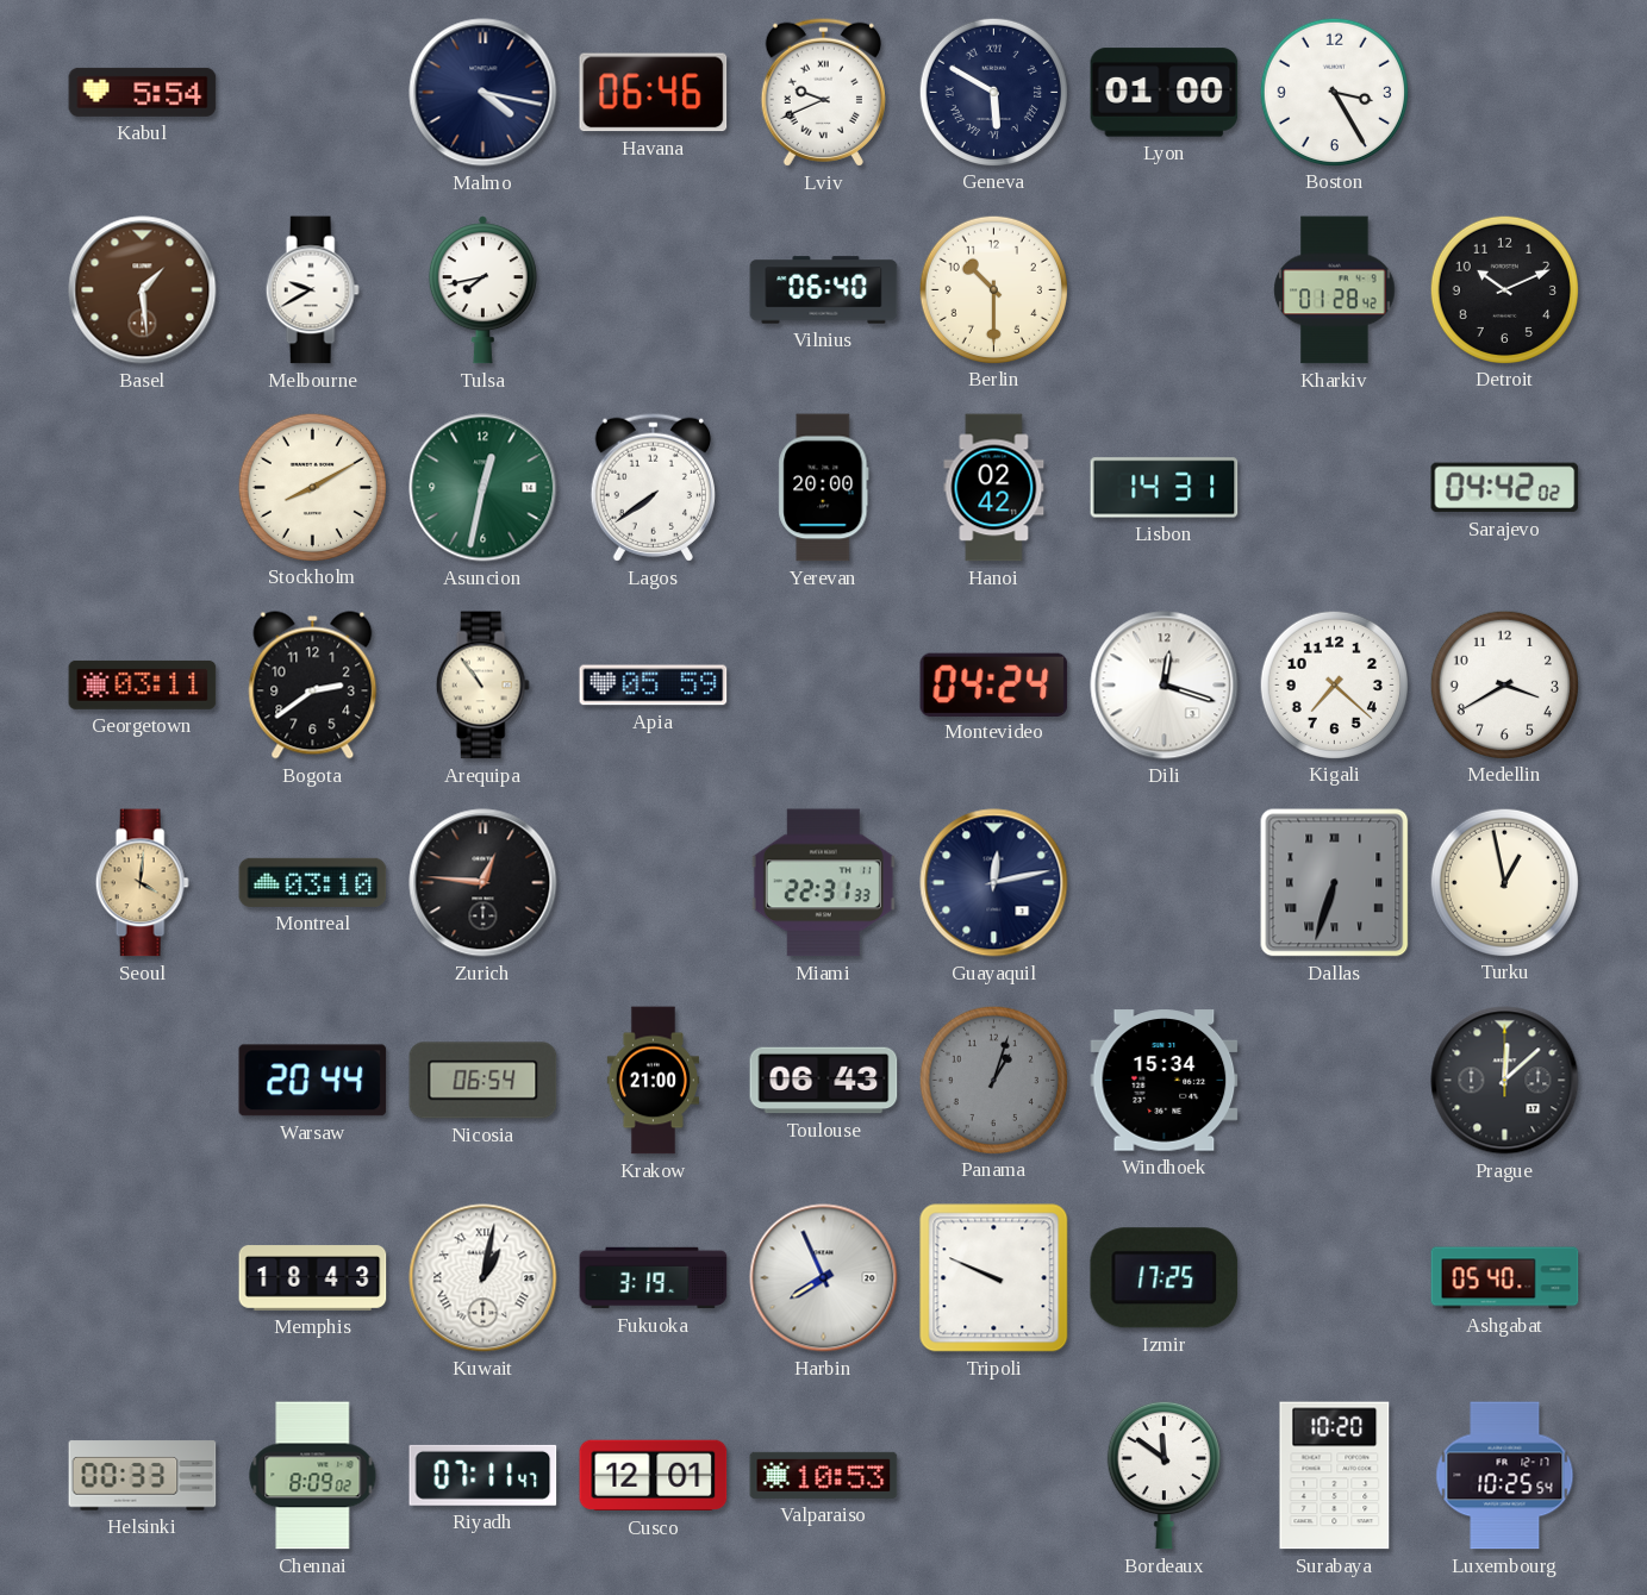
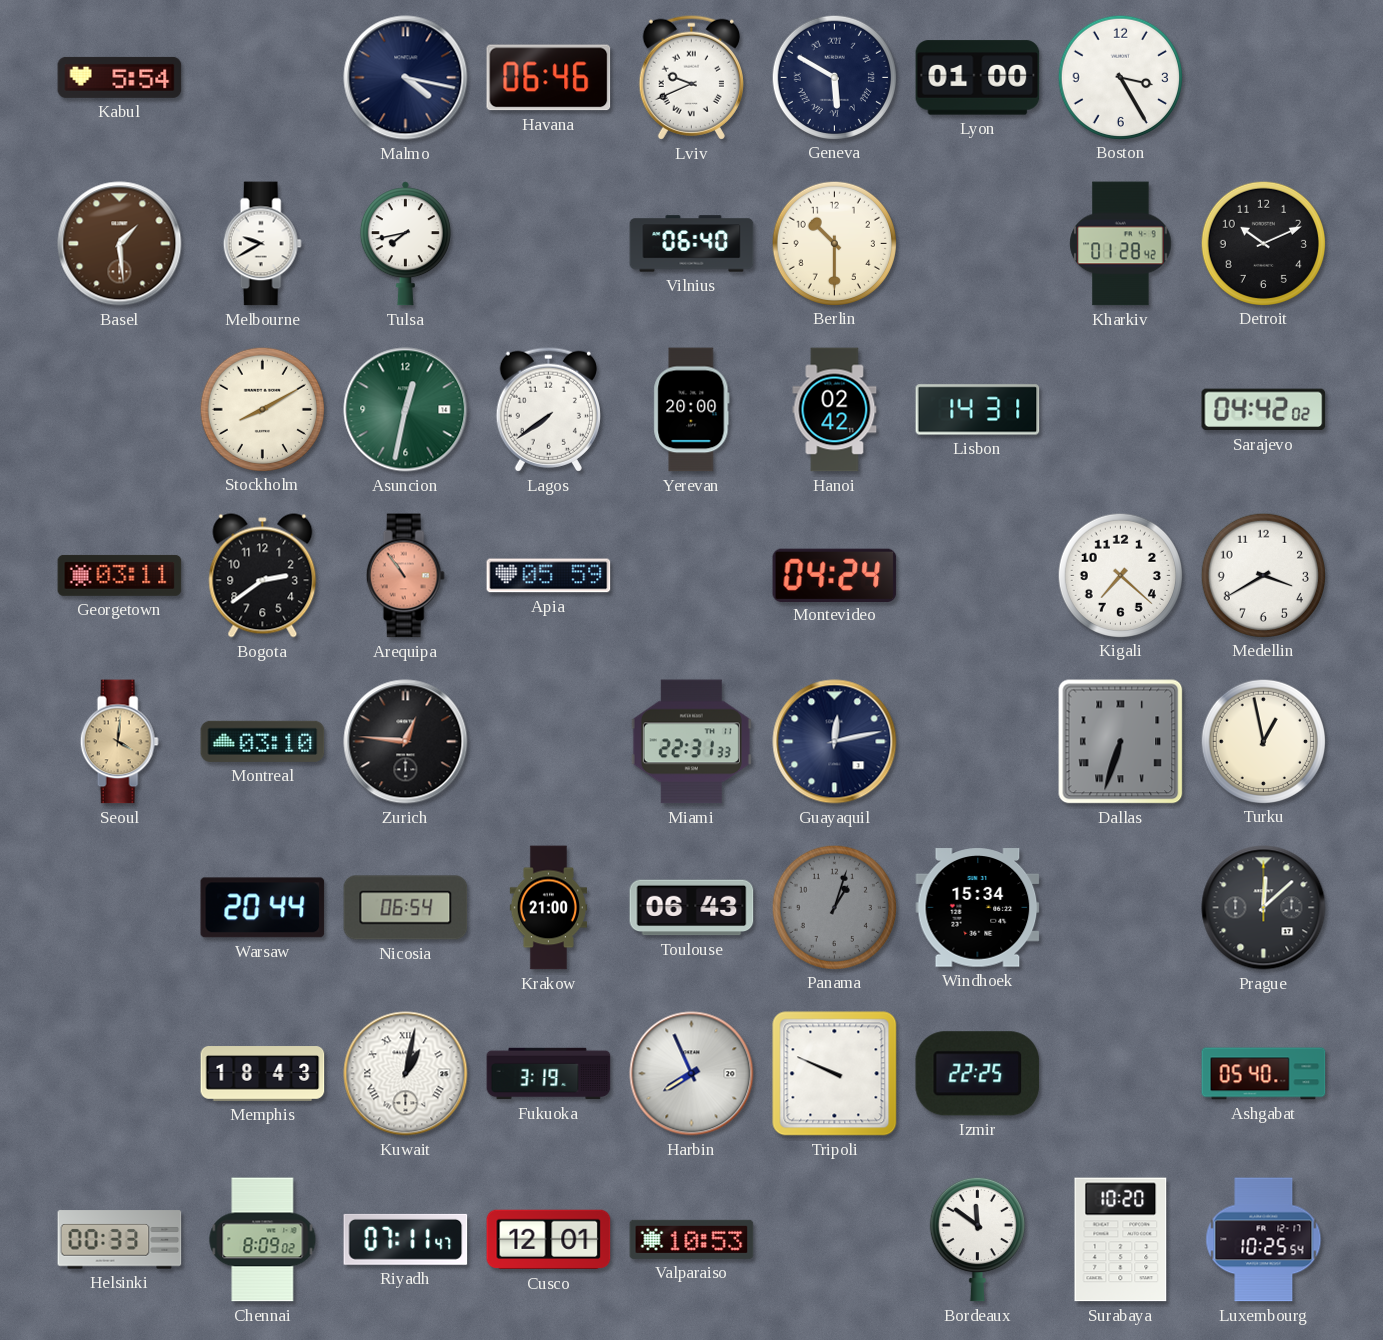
Arequipa dial: cream -> salmon (405, 576)
Dili: 12:18 -> none (1165, 686)
Izmir: 17:25 -> 22:25 (978, 1074)
